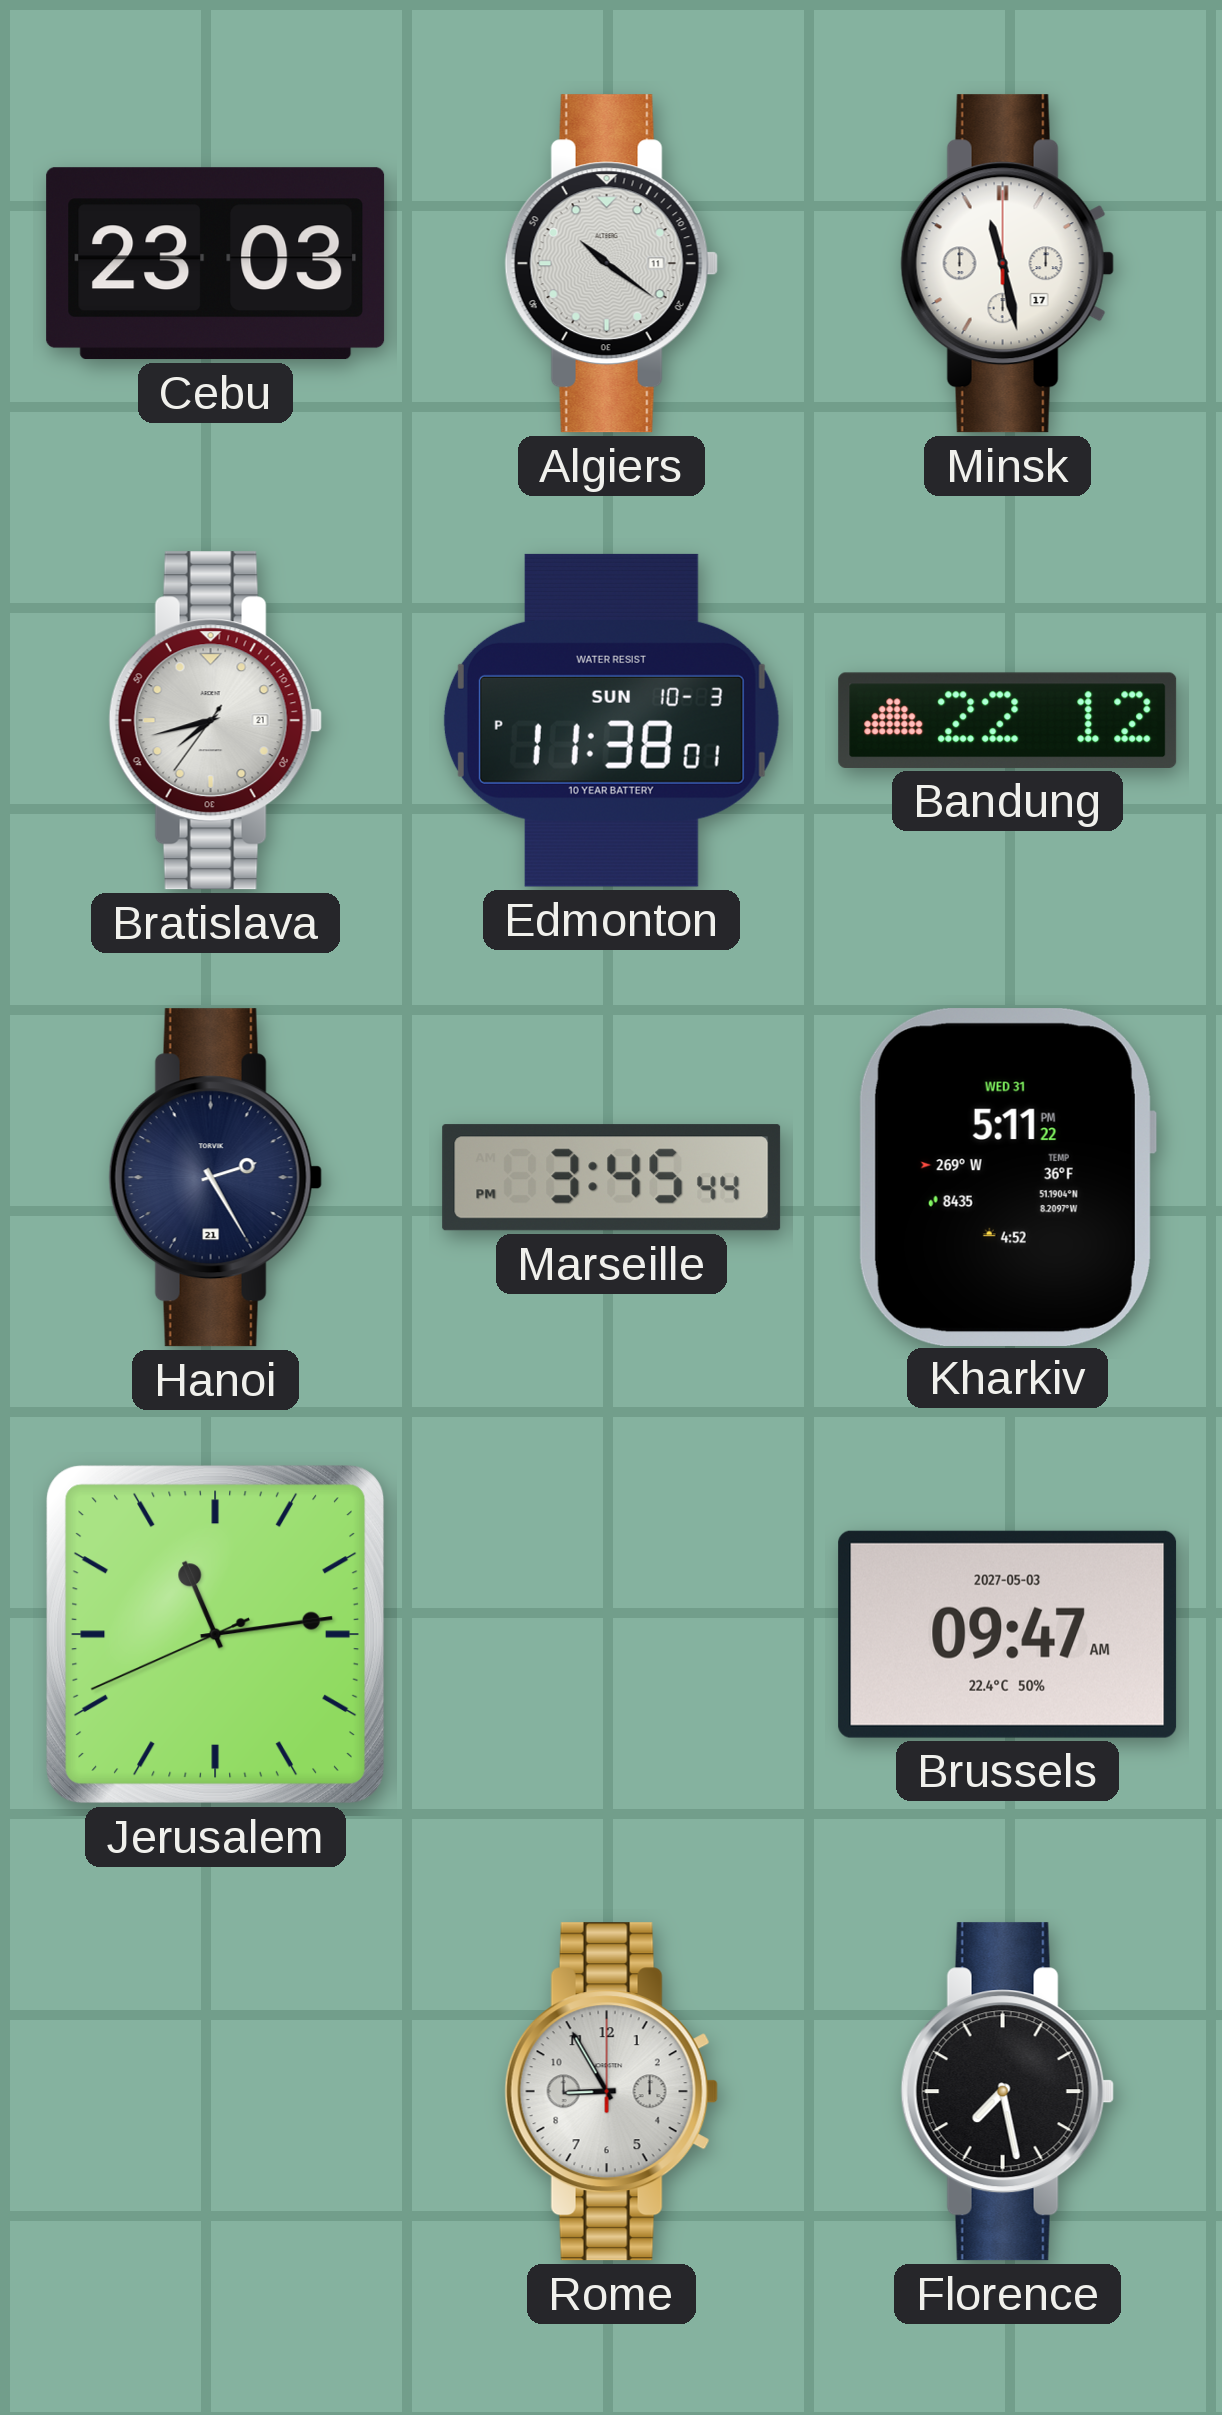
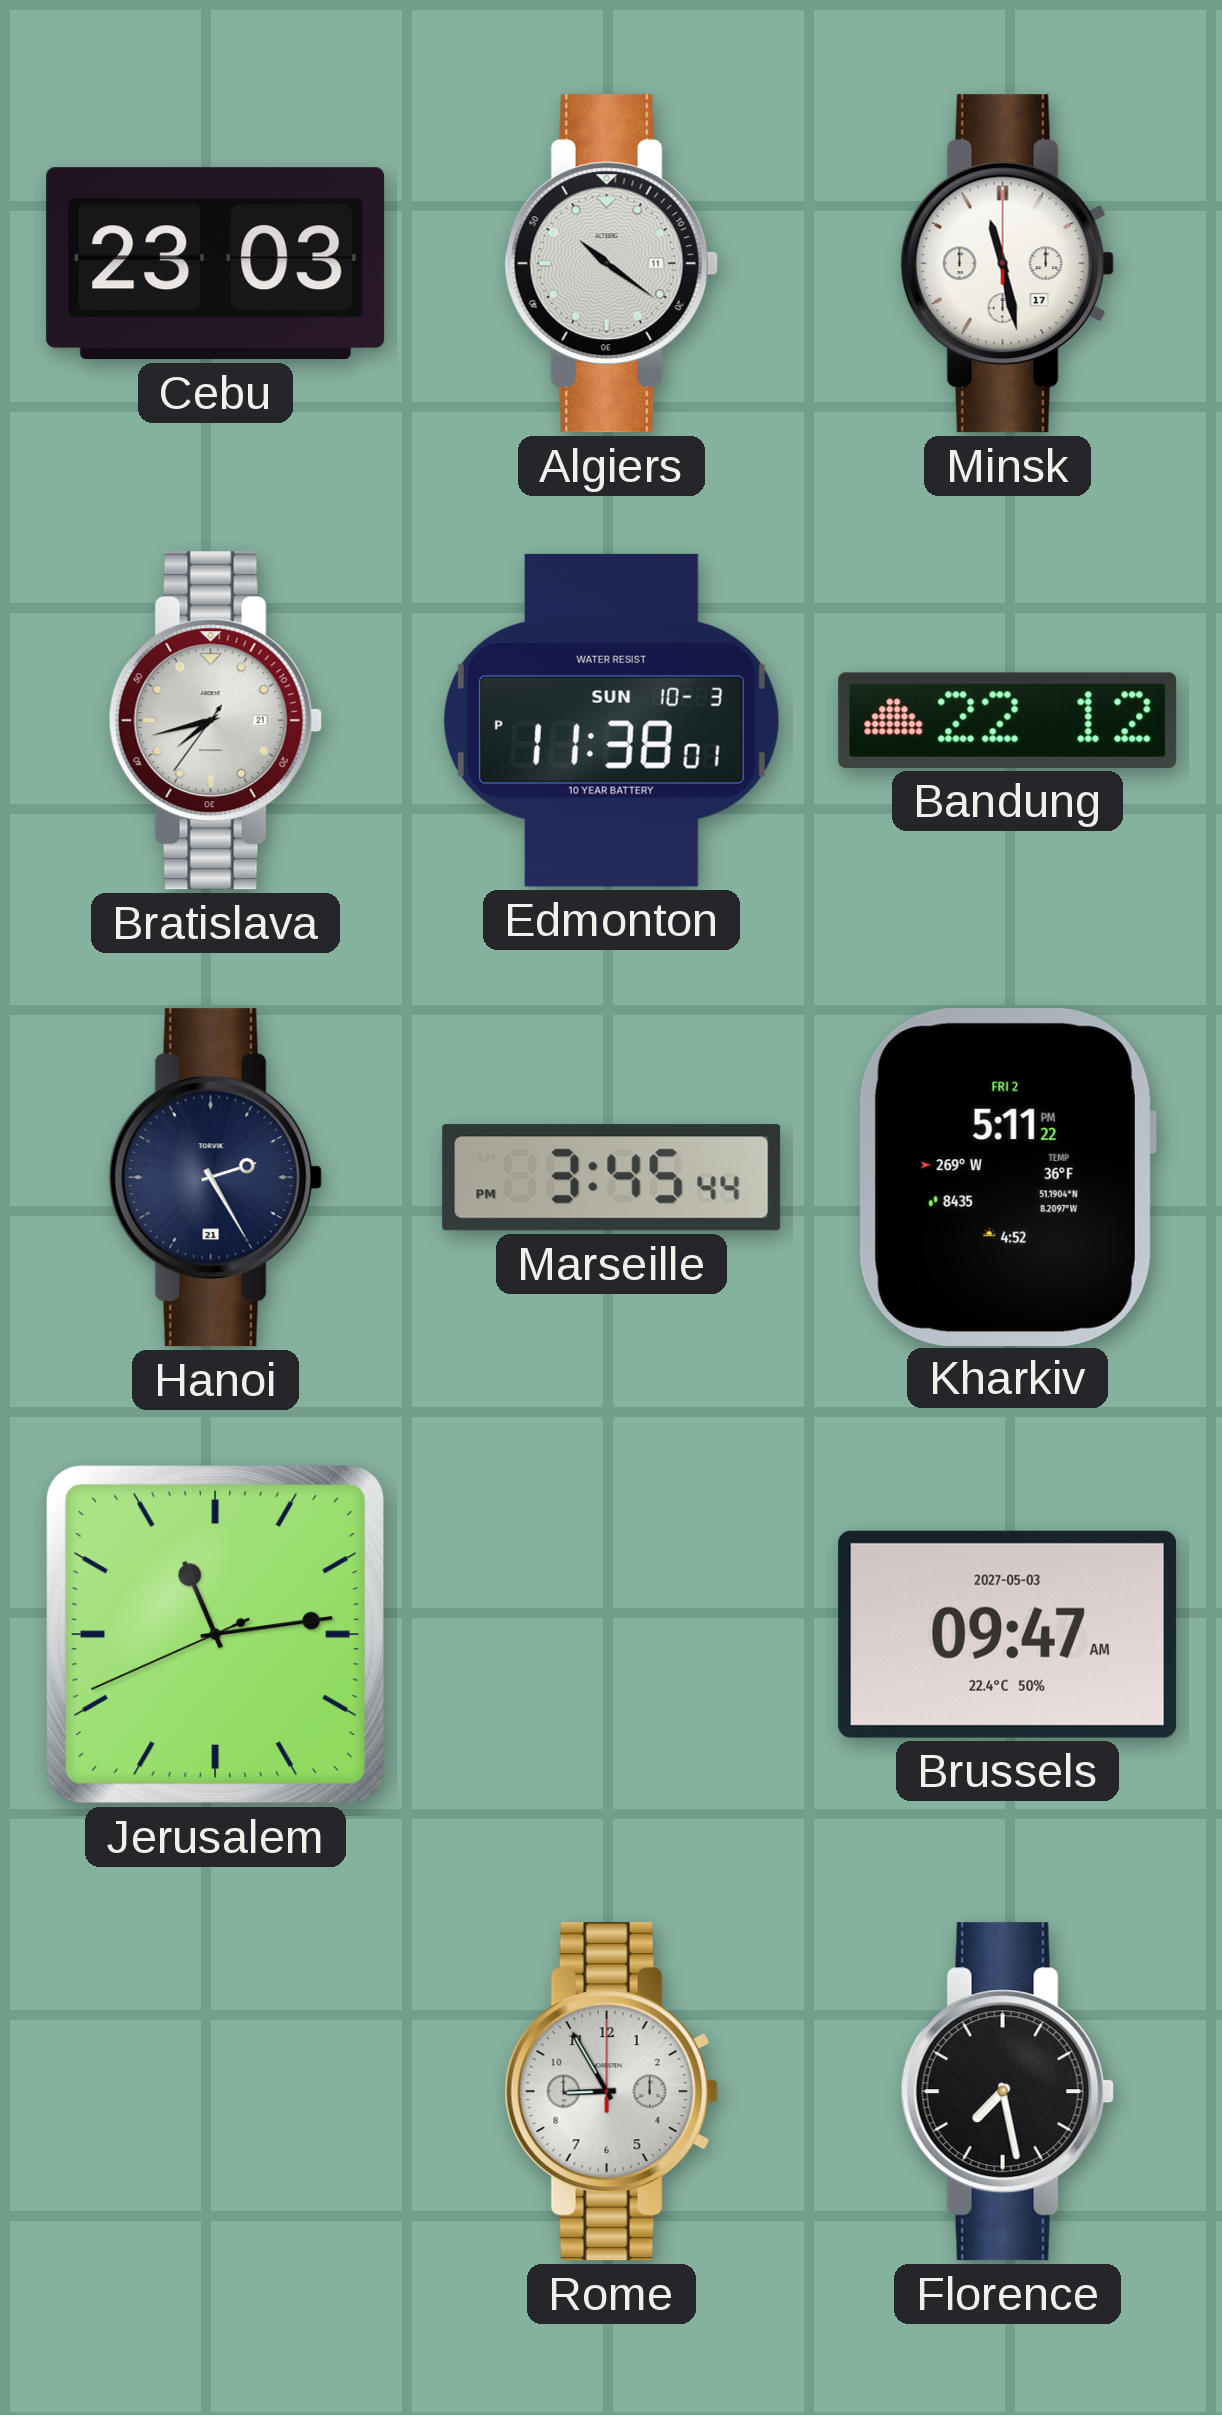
Kharkiv date: WED 31 -> FRI 2 (1007, 1177)
